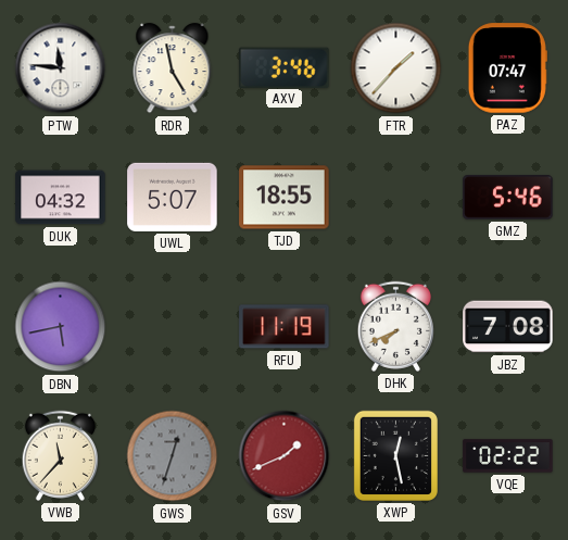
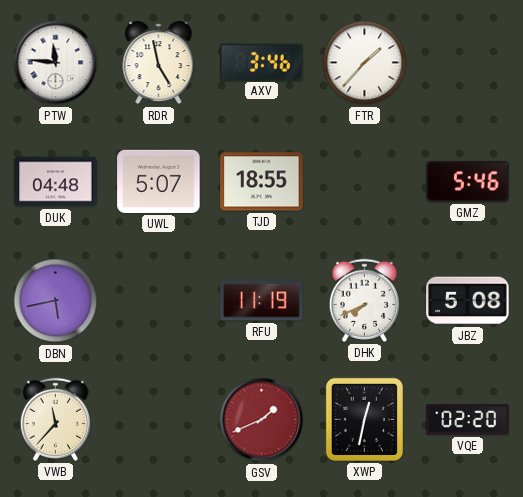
PAZ: 07:47 -> none (507, 68)
DUK: 04:32 -> 04:48 (56, 182)
JBZ: 7:08 -> 5:08 (468, 301)
GWS: 12:33 -> none (173, 456)
XWP: 12:28 -> 12:32 (364, 419)
VQE: 02:22 -> 02:20 (468, 420)
